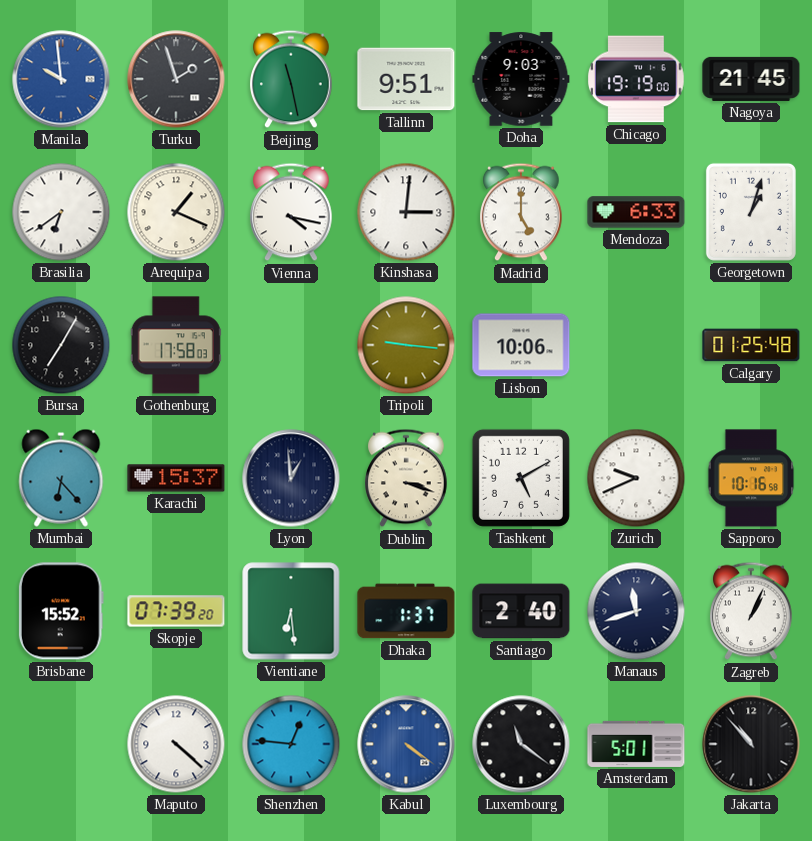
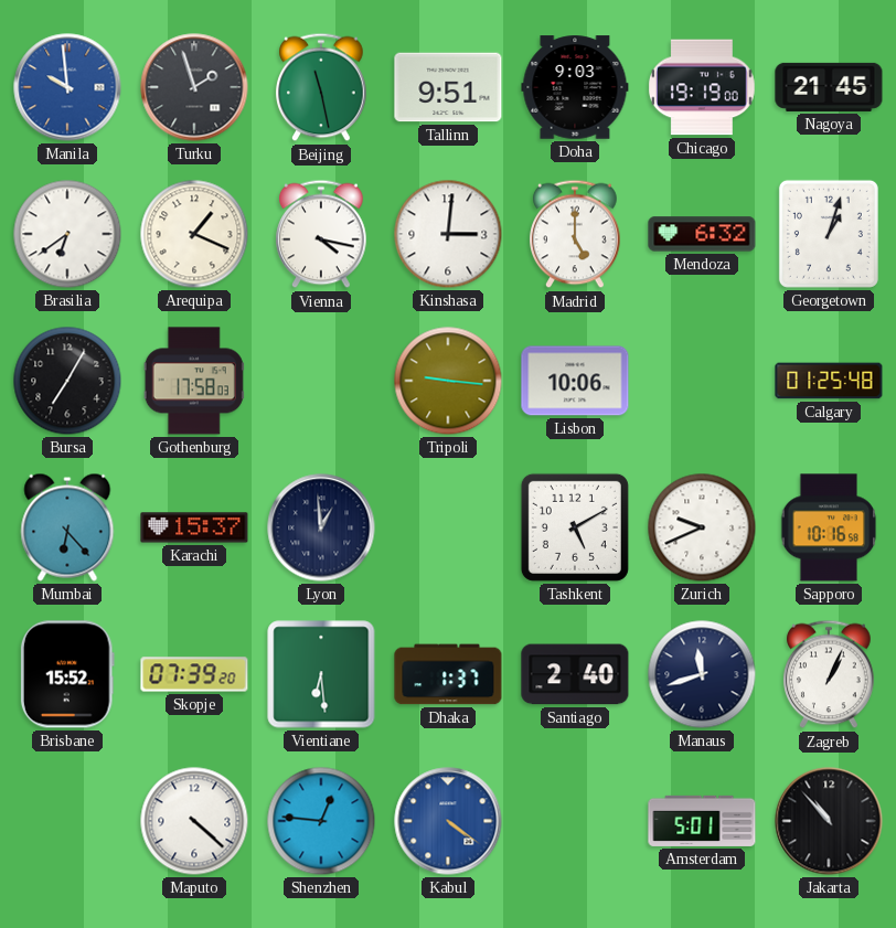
Mendoza: 6:33 -> 6:32 (702, 234)
Dublin: 3:18 -> none (407, 478)
Luxembourg: 11:21 -> none (521, 744)
